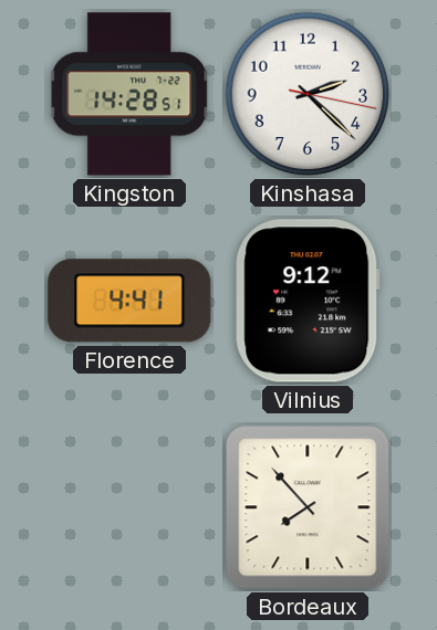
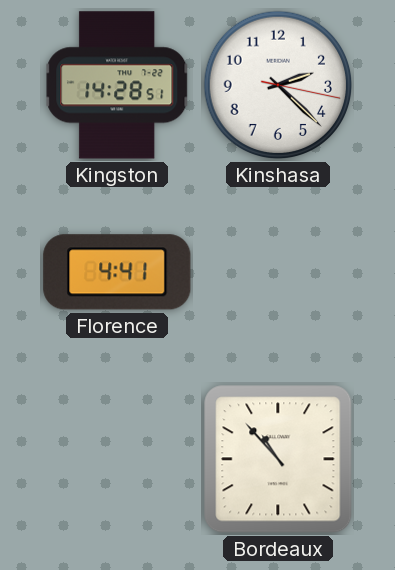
Vilnius: 9:12 -> none (308, 301)
Bordeaux: 7:53 -> 10:53 (278, 459)
